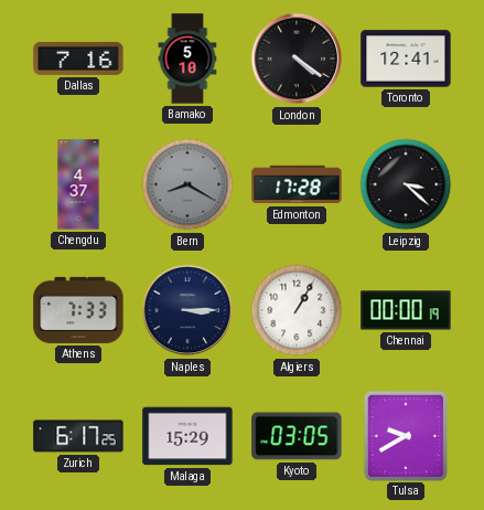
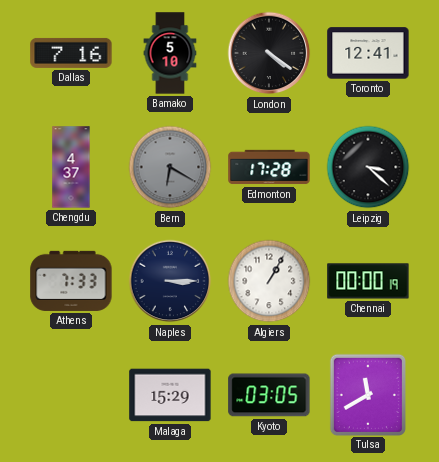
Bern: 8:20 -> 6:20 (170, 167)
Zurich: 6:17 -> none (78, 436)
Tulsa: 9:40 -> 11:40 (367, 394)
